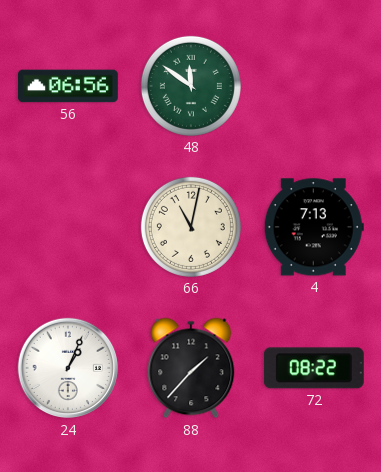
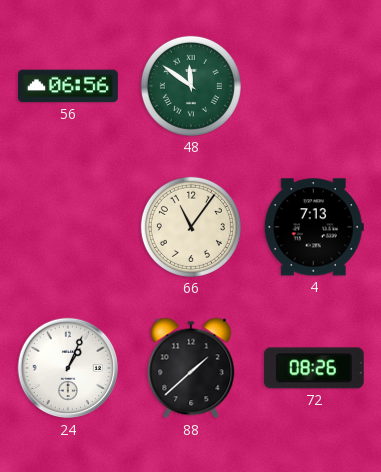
66: 11:02 -> 11:06 (191, 227)
88: 1:37 -> 1:38 (191, 368)
72: 08:22 -> 08:26 (314, 368)
